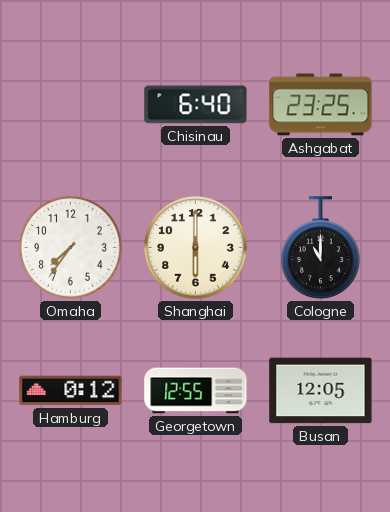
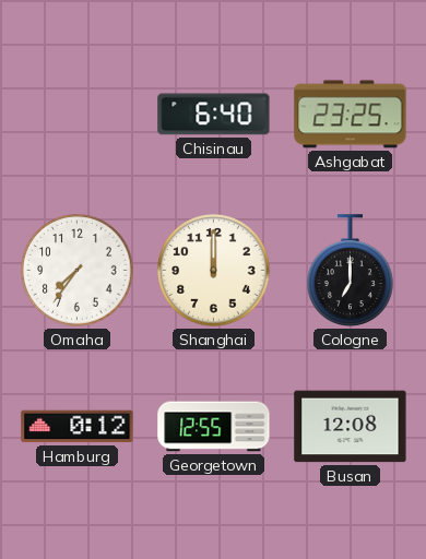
Shanghai: 6:00 -> 12:00 (214, 271)
Cologne: 11:00 -> 7:00 (351, 271)
Busan: 12:05 -> 12:08 (351, 427)
